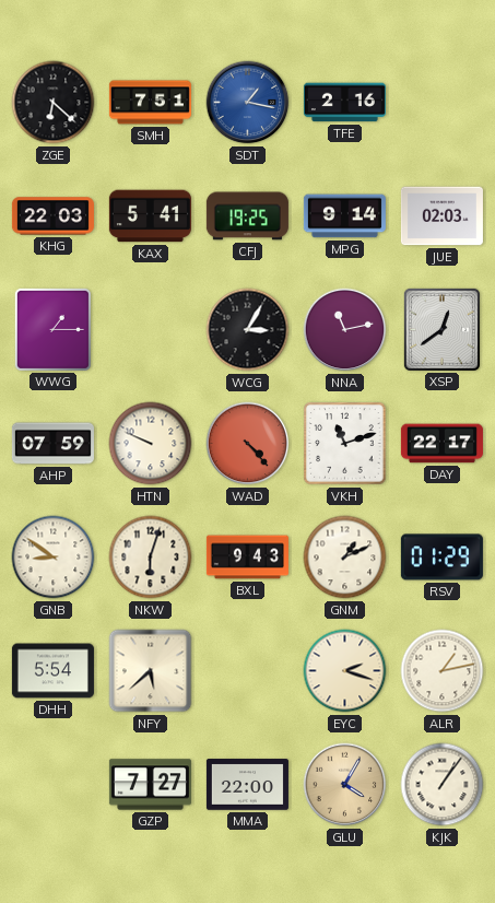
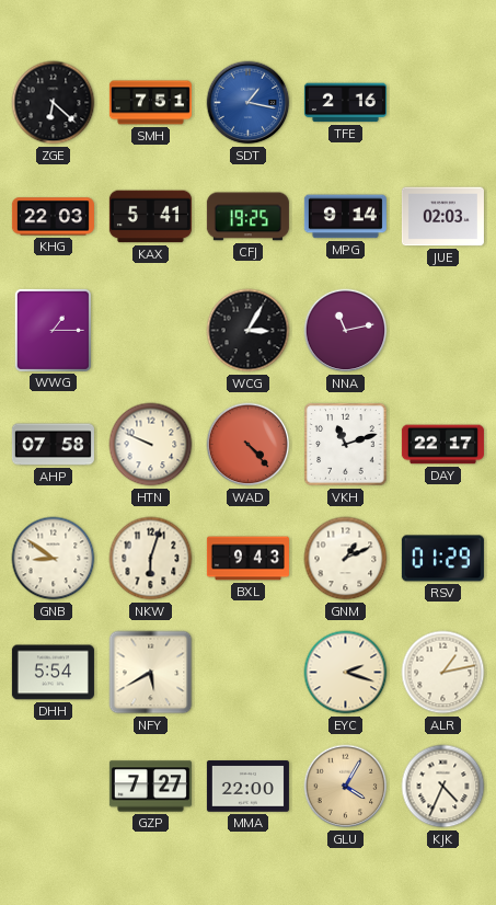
XSP: 12:39 -> none (441, 329)
AHP: 07:59 -> 07:58 (53, 445)
NFY: 5:38 -> 5:40 (151, 673)
KJK: 1:06 -> 4:34 (443, 787)
